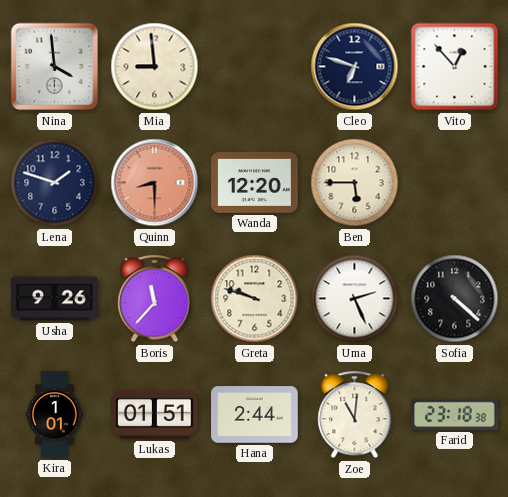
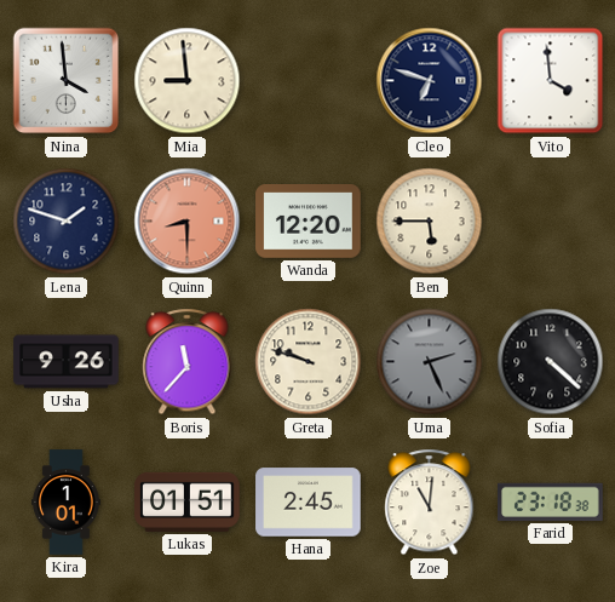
Vito: 12:53 -> 3:59 (551, 81)
Uma dial: white -> grey (430, 362)
Hana: 2:44 -> 2:45 (309, 503)
